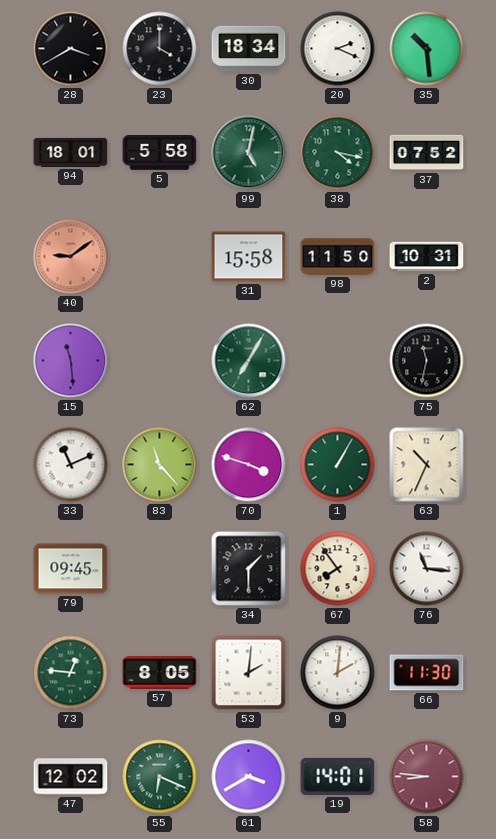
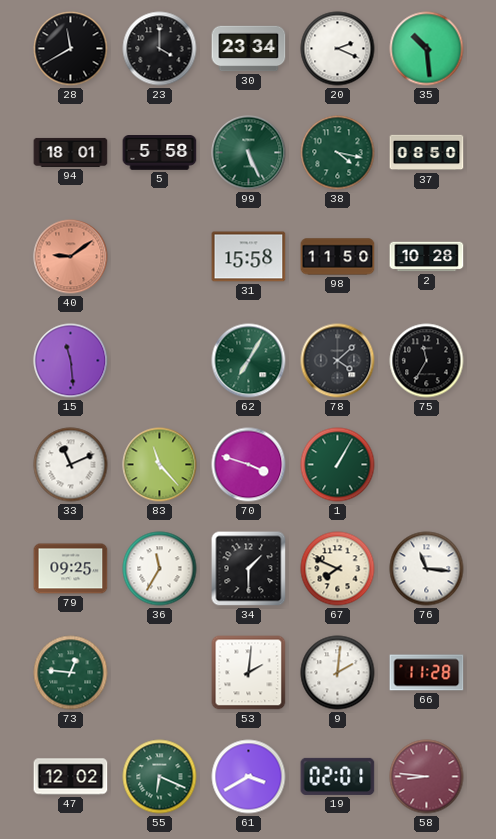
28: 3:40 -> 11:40 (71, 49)
30: 18:34 -> 23:34 (249, 49)
99: 5:02 -> 5:26 (249, 153)
37: 07:52 -> 08:50 (427, 153)
2: 10:31 -> 10:28 (427, 257)
78: none -> 4:08 (338, 361)
75: 11:32 -> 11:35 (427, 361)
63: 10:34 -> none (427, 465)
79: 09:45 -> 09:25 (71, 569)
36: none -> 11:35 (160, 569)
67: 7:54 -> 7:49 (338, 569)
57: 8:05 -> none (160, 673)
66: 11:30 -> 11:28 (427, 673)
19: 14:01 -> 02:01 (338, 776)
